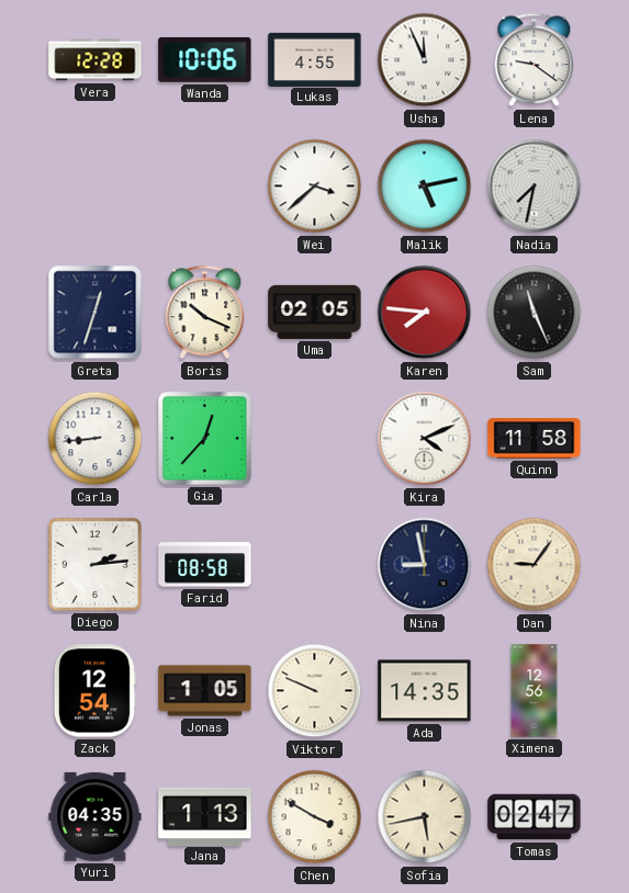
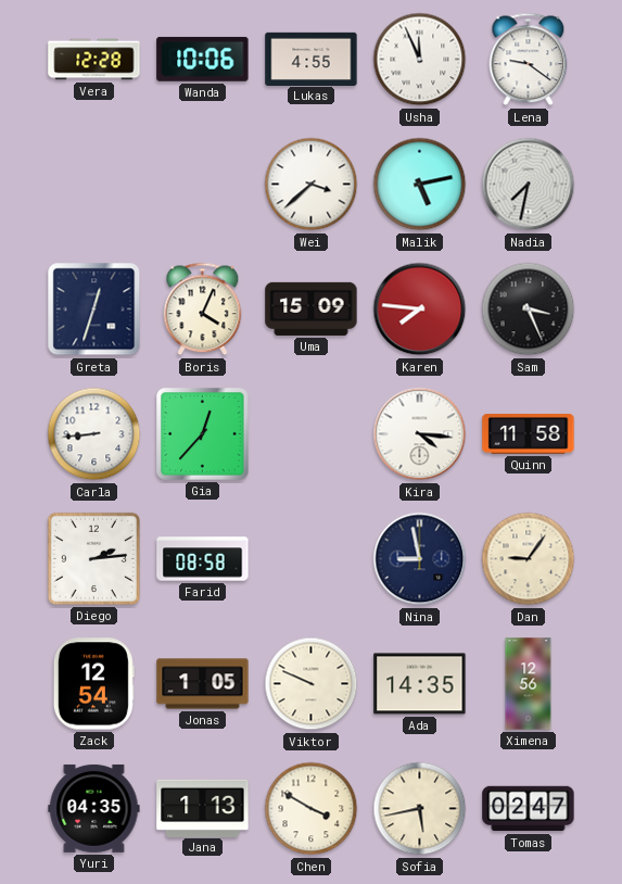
Boris: 10:19 -> 4:04 (203, 310)
Uma: 02:05 -> 15:09 (312, 308)
Sam: 11:26 -> 3:26 (529, 310)
Kira: 4:11 -> 4:16 (420, 434)
